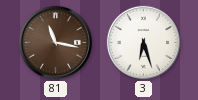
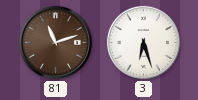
81: 11:17 -> 11:12 (55, 42)
